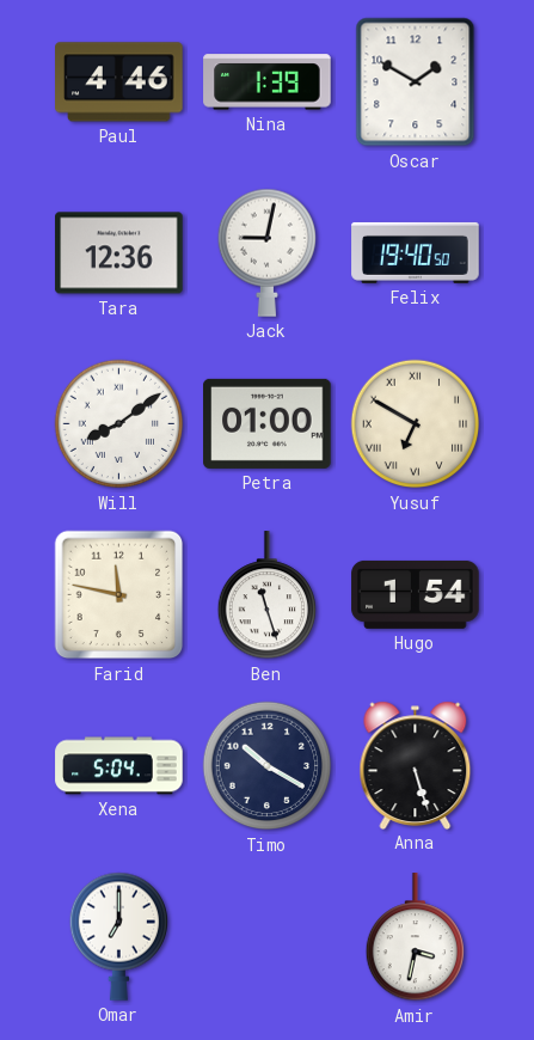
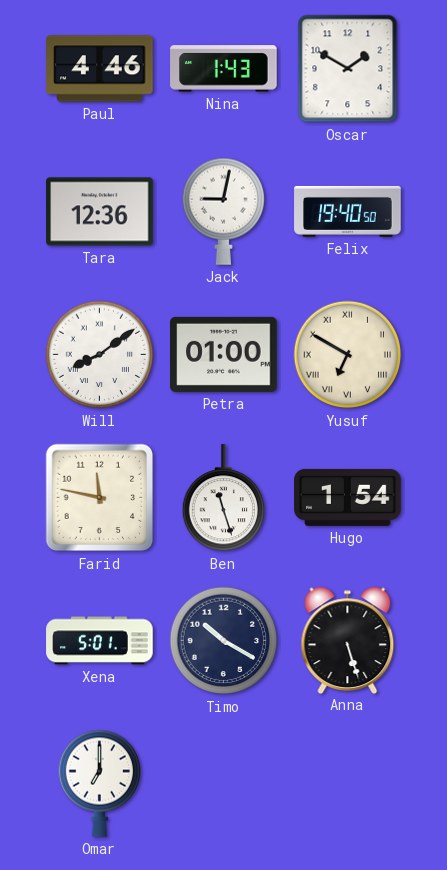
Nina: 1:39 -> 1:43 (224, 69)
Xena: 5:04 -> 5:01 (100, 641)
Amir: 3:32 -> none (415, 937)
